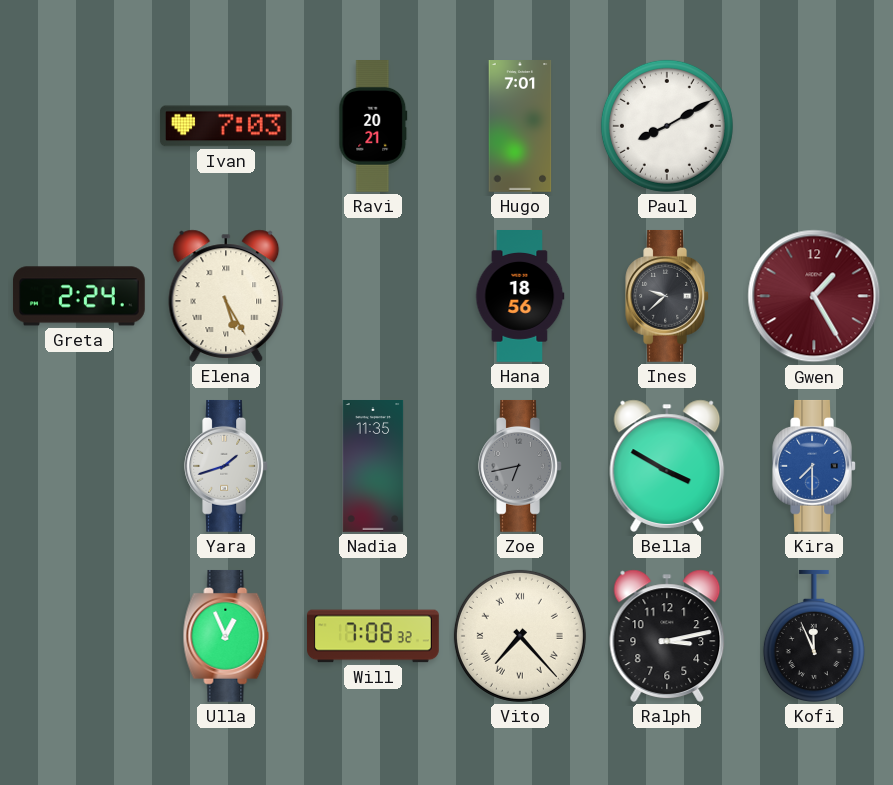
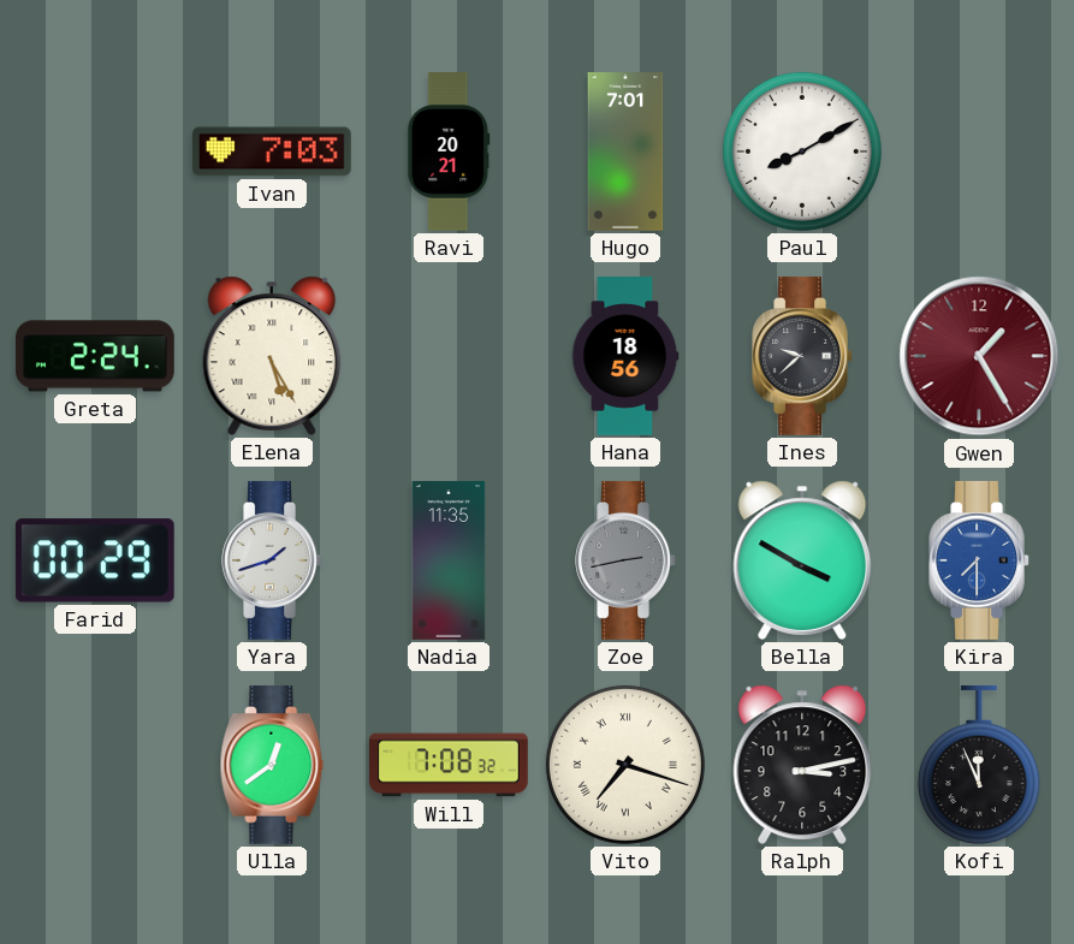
Farid: none -> 00:29 (95, 560)
Zoe: 6:43 -> 2:43 (625, 560)
Ulla: 12:56 -> 12:39 (272, 765)
Vito: 7:23 -> 7:18 (625, 765)
